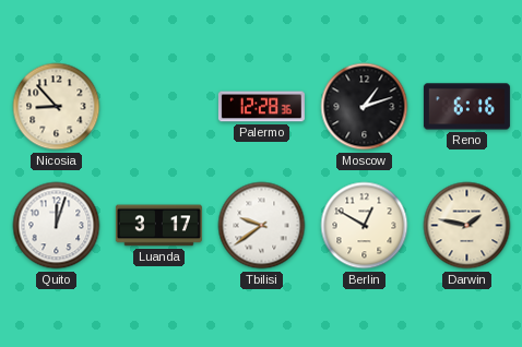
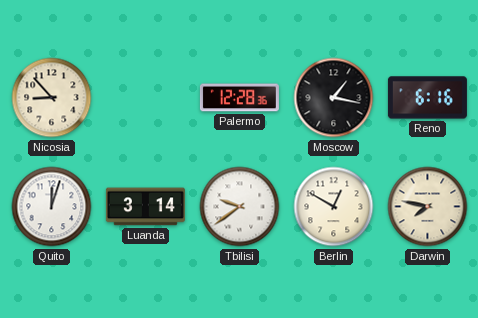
Moscow: 1:12 -> 1:17 (334, 98)
Luanda: 3:17 -> 3:14 (145, 207)
Darwin: 1:47 -> 7:47 (428, 207)
